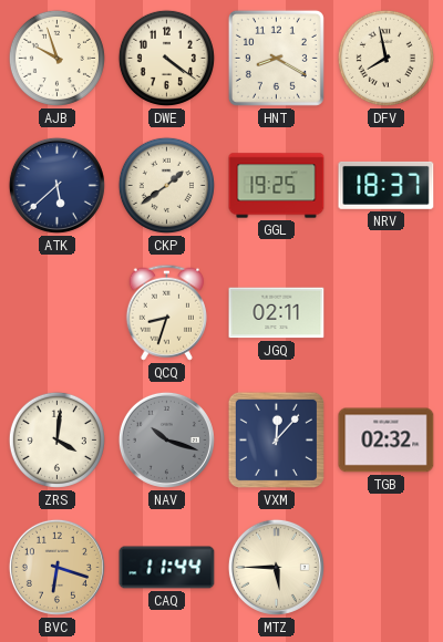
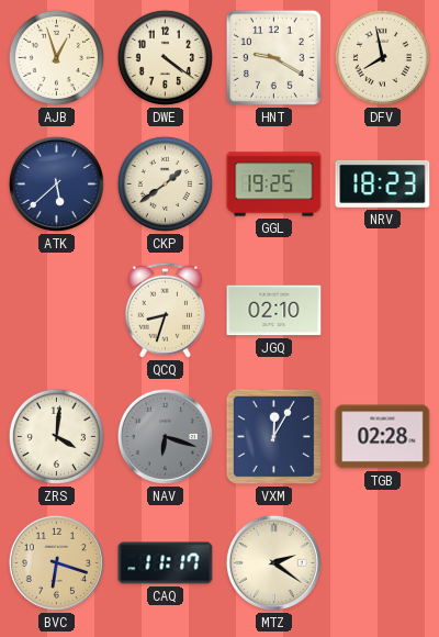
AJB: 9:57 -> 12:57 (56, 57)
HNT: 8:20 -> 9:20 (273, 57)
NRV: 18:37 -> 18:23 (383, 183)
JGQ: 02:11 -> 02:10 (274, 311)
NAV: 10:18 -> 6:18 (165, 436)
VXM: 12:07 -> 12:05 (273, 436)
TGB: 02:32 -> 02:28 (383, 437)
CAQ: 11:44 -> 11:17 (166, 563)
MTZ: 5:45 -> 2:21 (273, 562)
